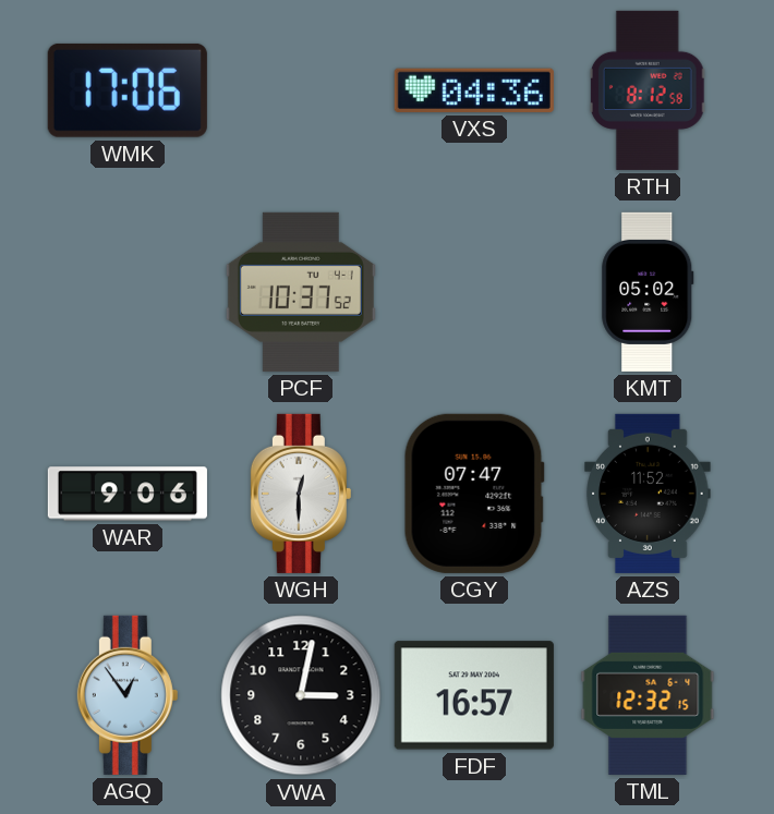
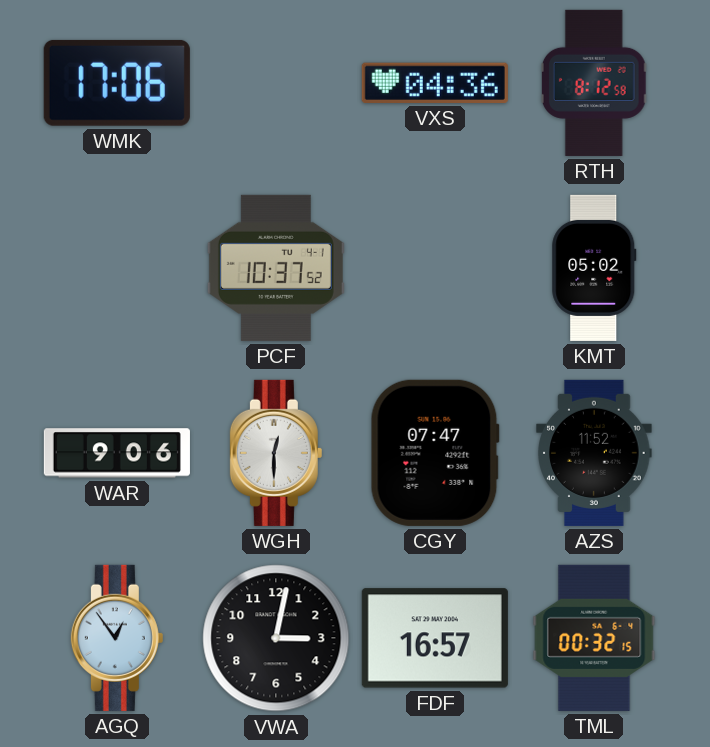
TML: 12:32 -> 00:32 (594, 638)
